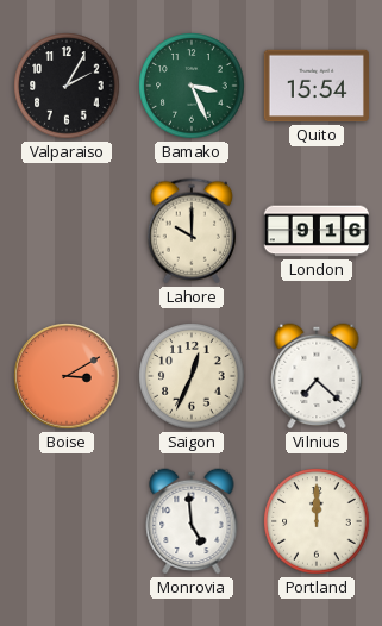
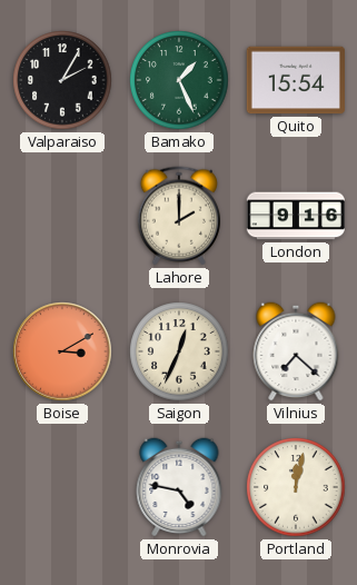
Bamako: 3:26 -> 1:26 (179, 80)
Lahore: 10:00 -> 2:00 (178, 216)
Monrovia: 4:59 -> 4:47 (179, 487)
Portland: 12:00 -> 12:02 (296, 487)
